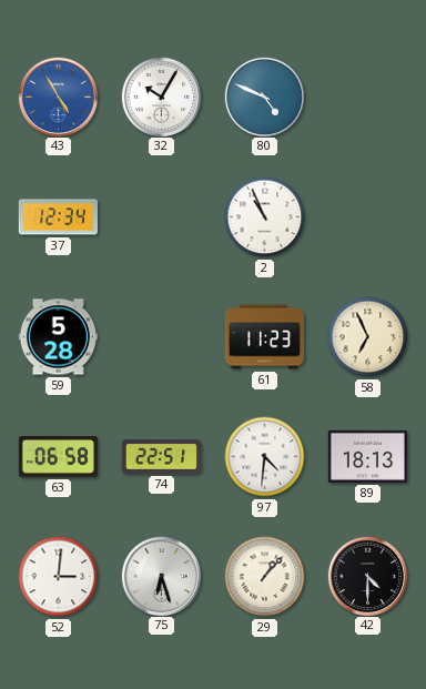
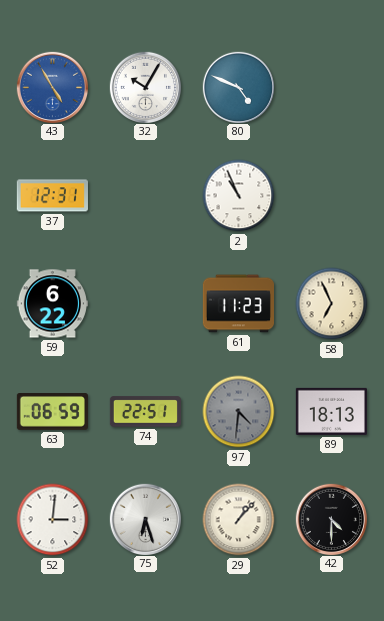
37: 12:34 -> 12:31 (52, 196)
59: 5:28 -> 6:22 (52, 304)
63: 06:58 -> 06:59 (52, 412)
97 dial: white -> grey (239, 412)
